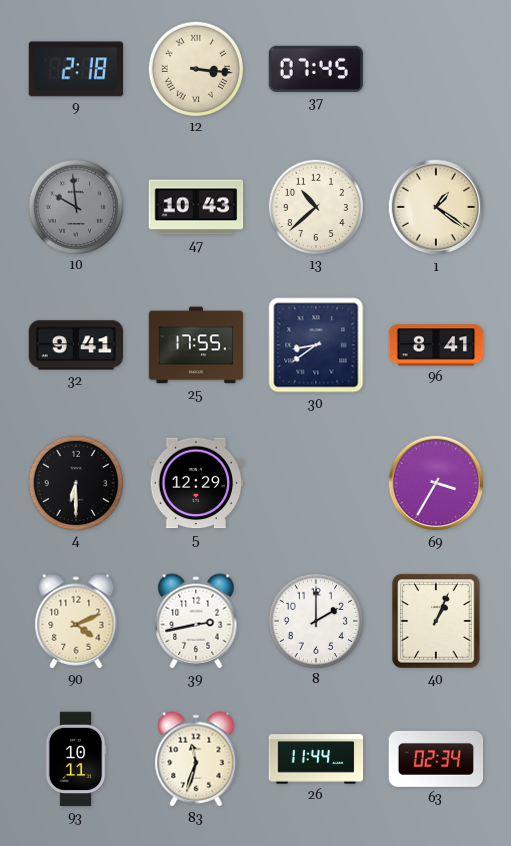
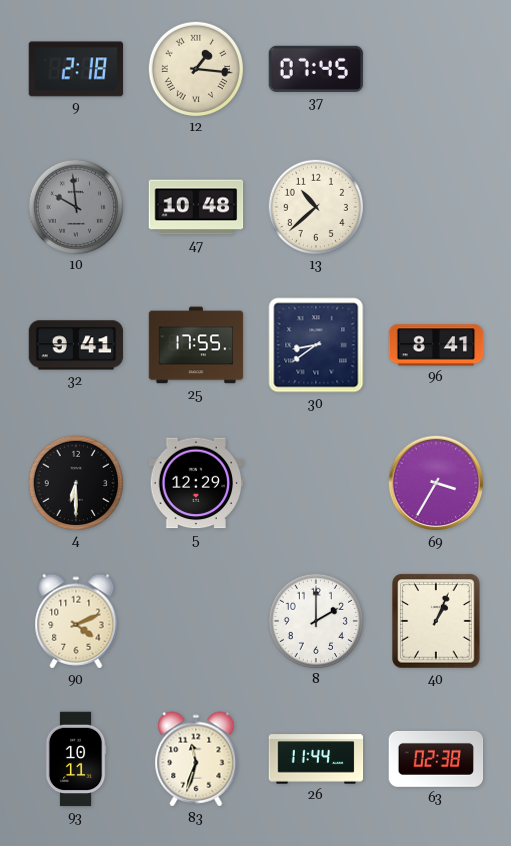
12: 3:16 -> 1:16 (195, 68)
47: 10:43 -> 10:48 (196, 207)
1: 1:21 -> none (436, 207)
39: 2:43 -> none (196, 621)
63: 02:34 -> 02:38 (436, 759)
